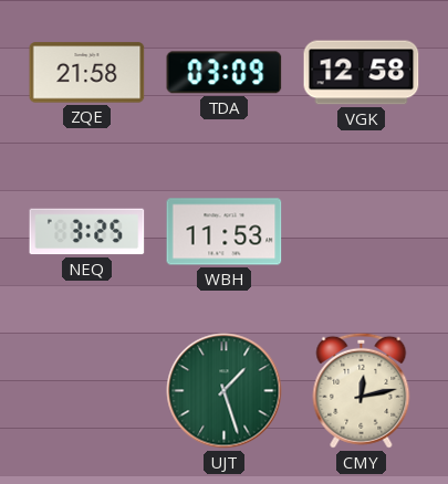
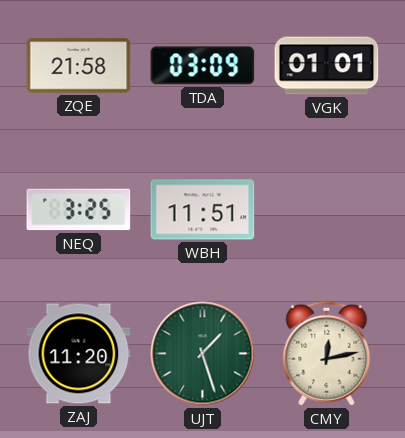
VGK: 12:58 -> 01:01 (327, 66)
WBH: 11:53 -> 11:51 (203, 210)
ZAJ: none -> 11:20 (79, 354)
